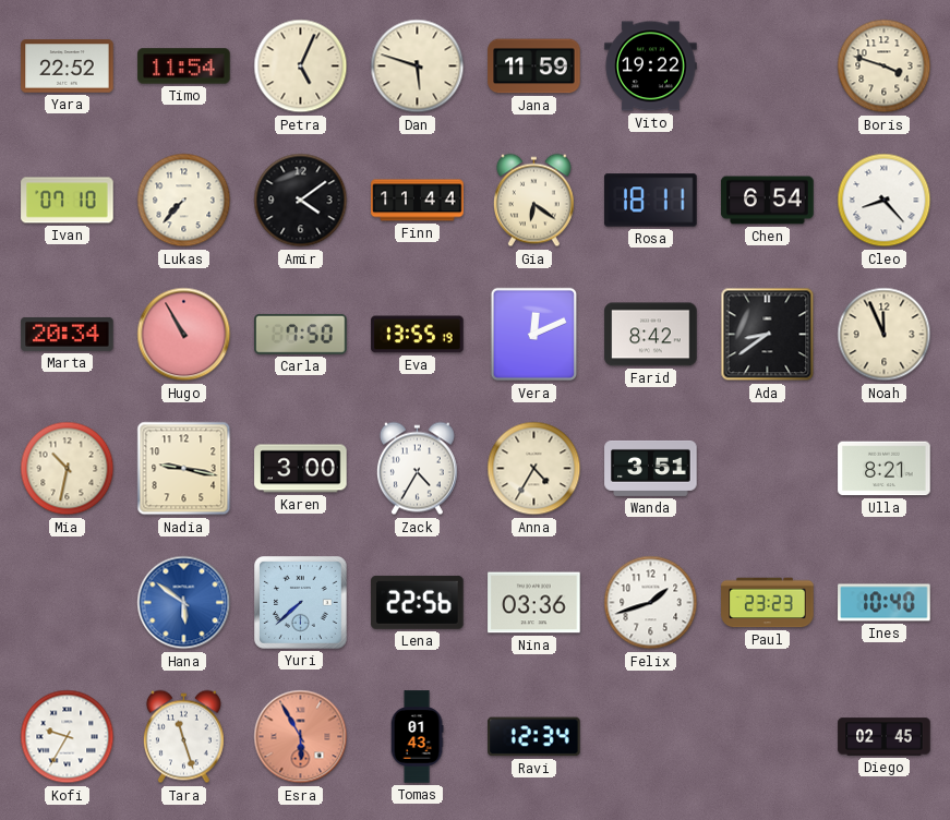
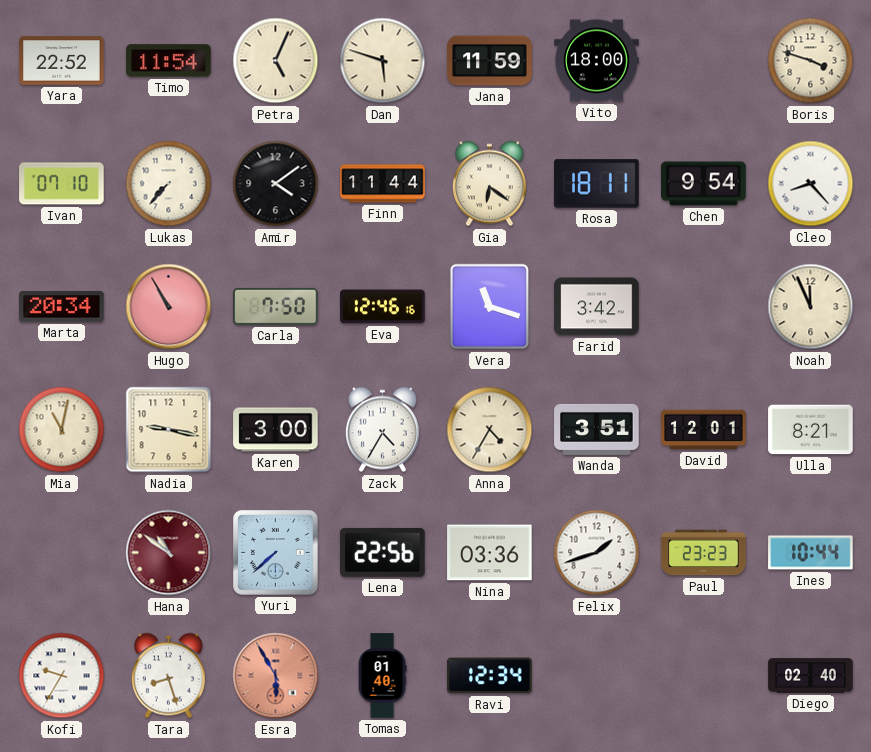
Vito: 19:22 -> 18:00 (597, 61)
Chen: 6:54 -> 9:54 (704, 184)
Eva: 13:55 -> 12:46 (383, 307)
Vera: 12:11 -> 11:18 (489, 307)
Farid: 8:42 -> 3:42 (597, 307)
Ada: 8:39 -> none (768, 335)
Mia: 10:32 -> 11:02 (62, 430)
David: none -> 12:01 (704, 430)
Hana: 5:51 -> 10:51 (169, 553)
Hana dial: blue -> burgundy (169, 553)
Ines: 10:40 -> 10:44 (811, 553)
Tara: 11:27 -> 8:27 (168, 676)
Tomas: 01:43 -> 01:40 (382, 676)
Diego: 02:45 -> 02:40 (811, 676)
